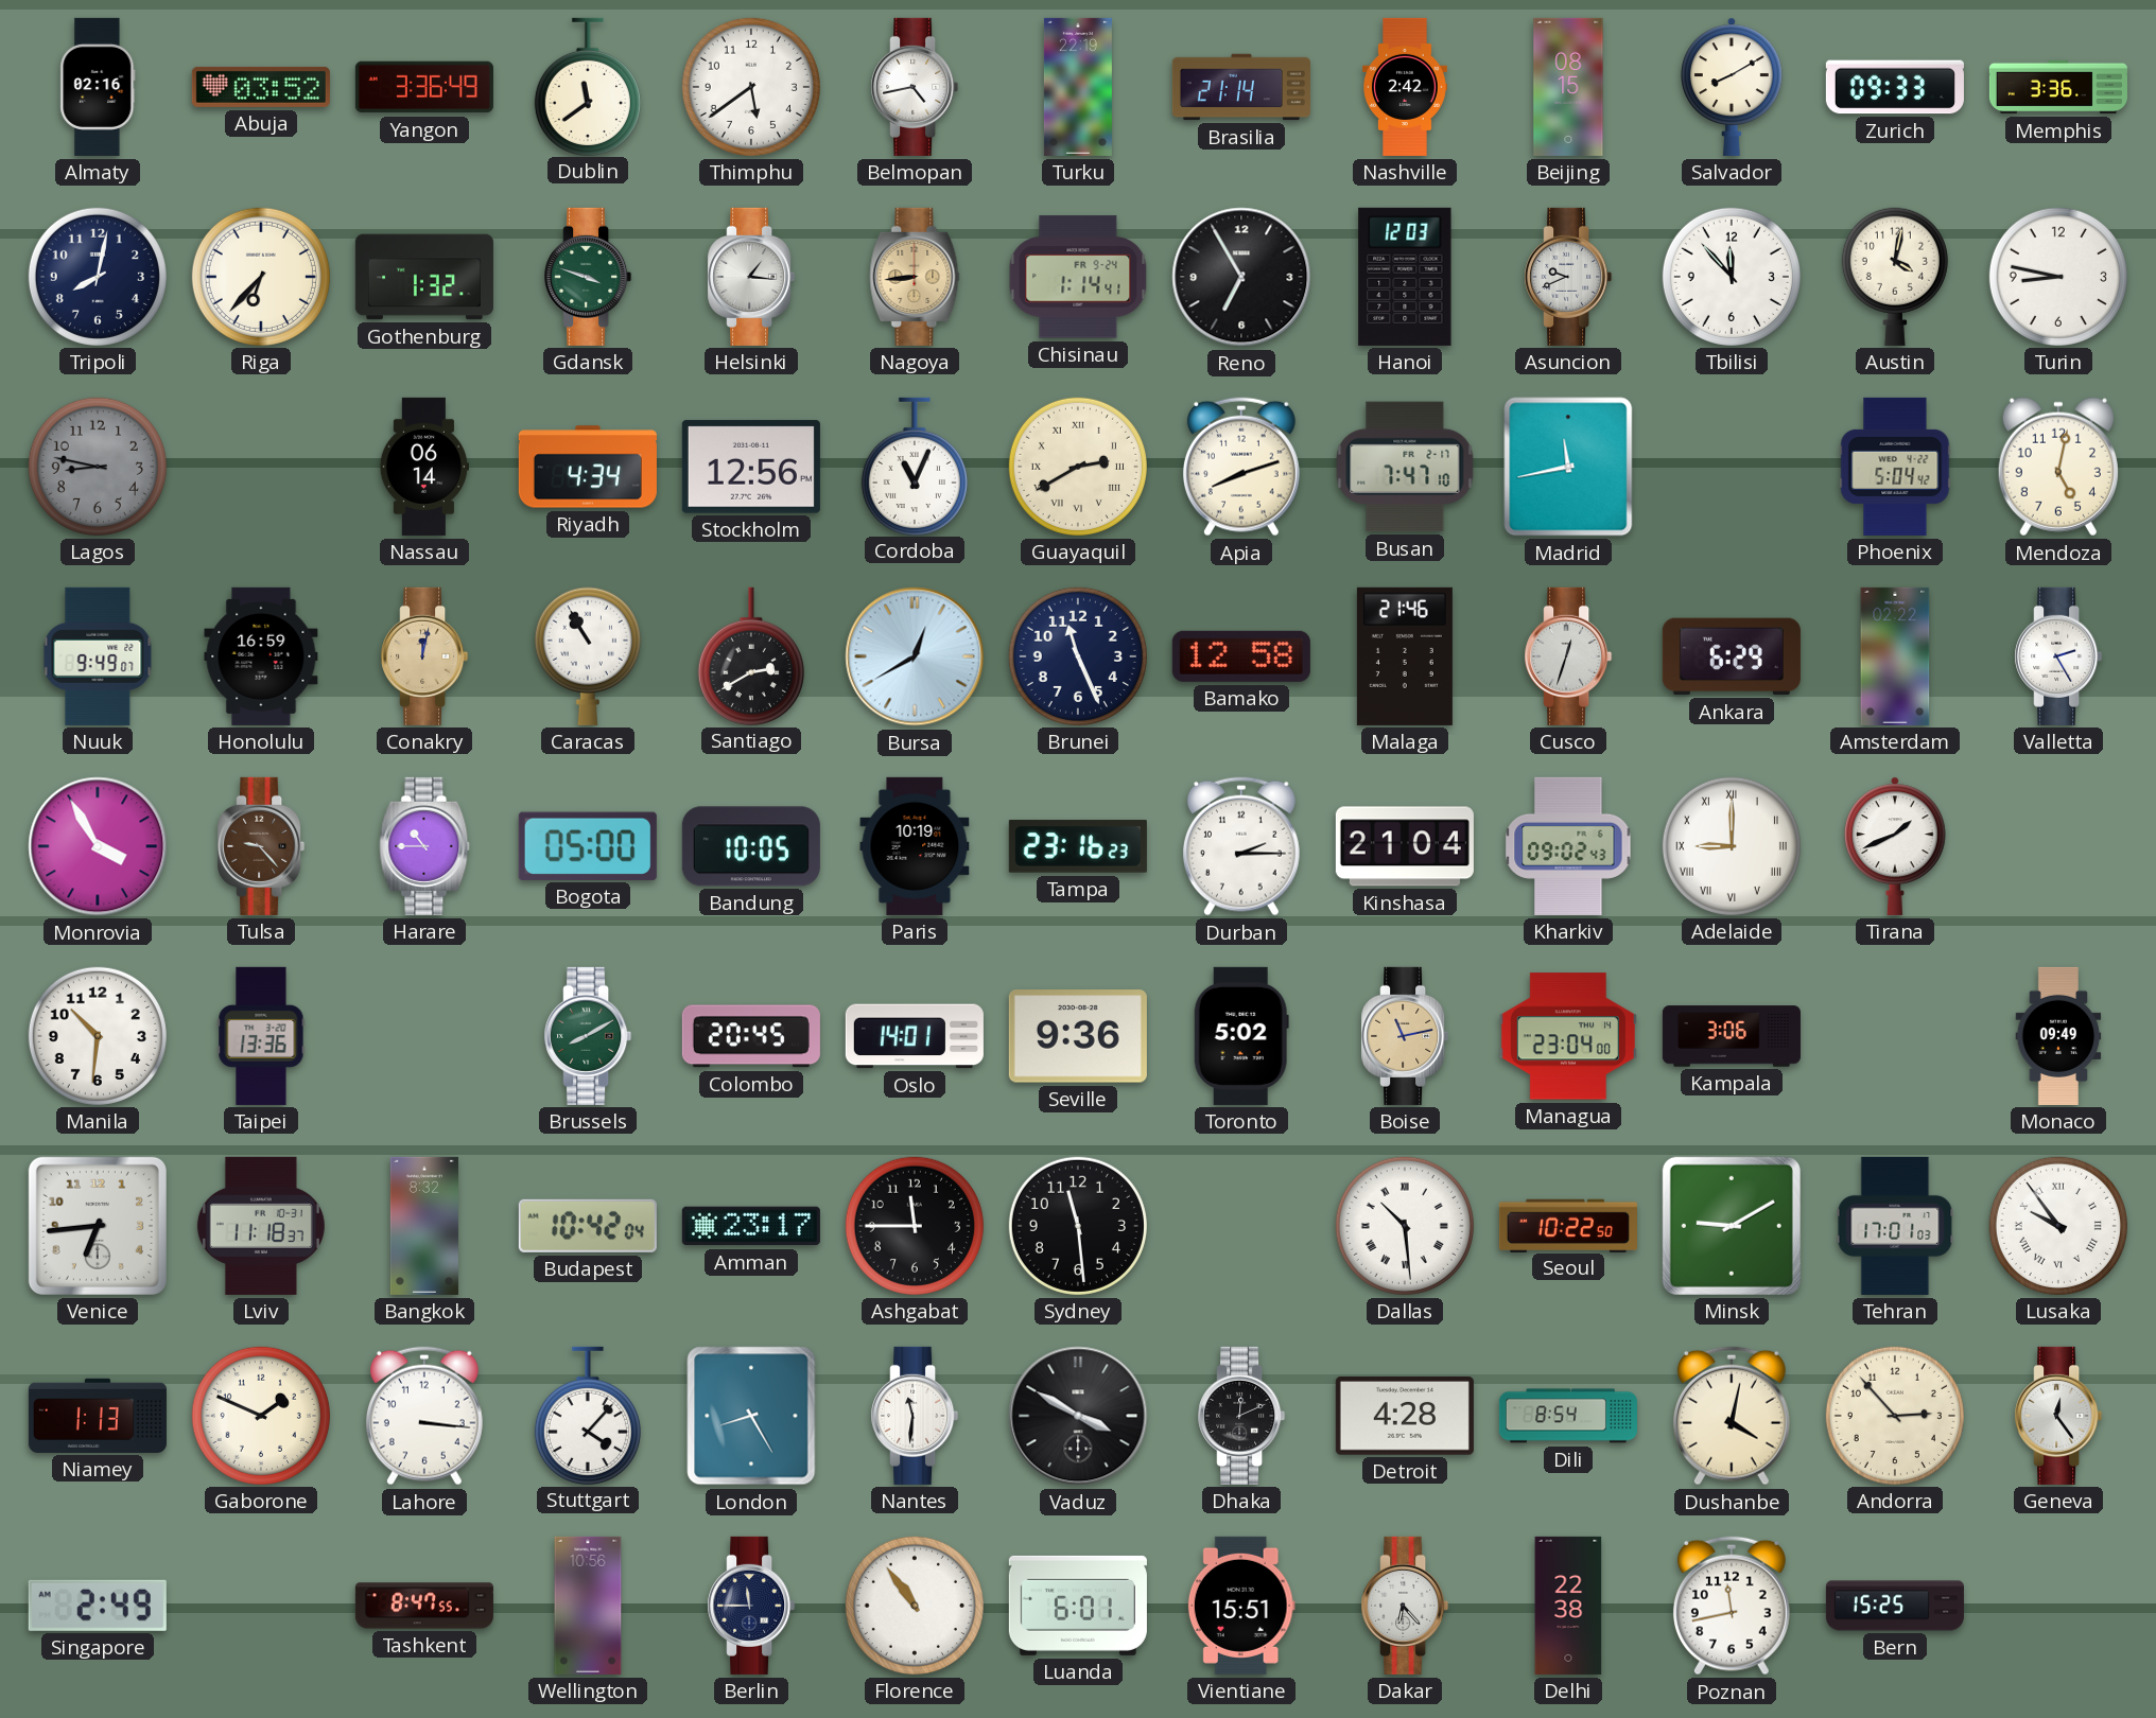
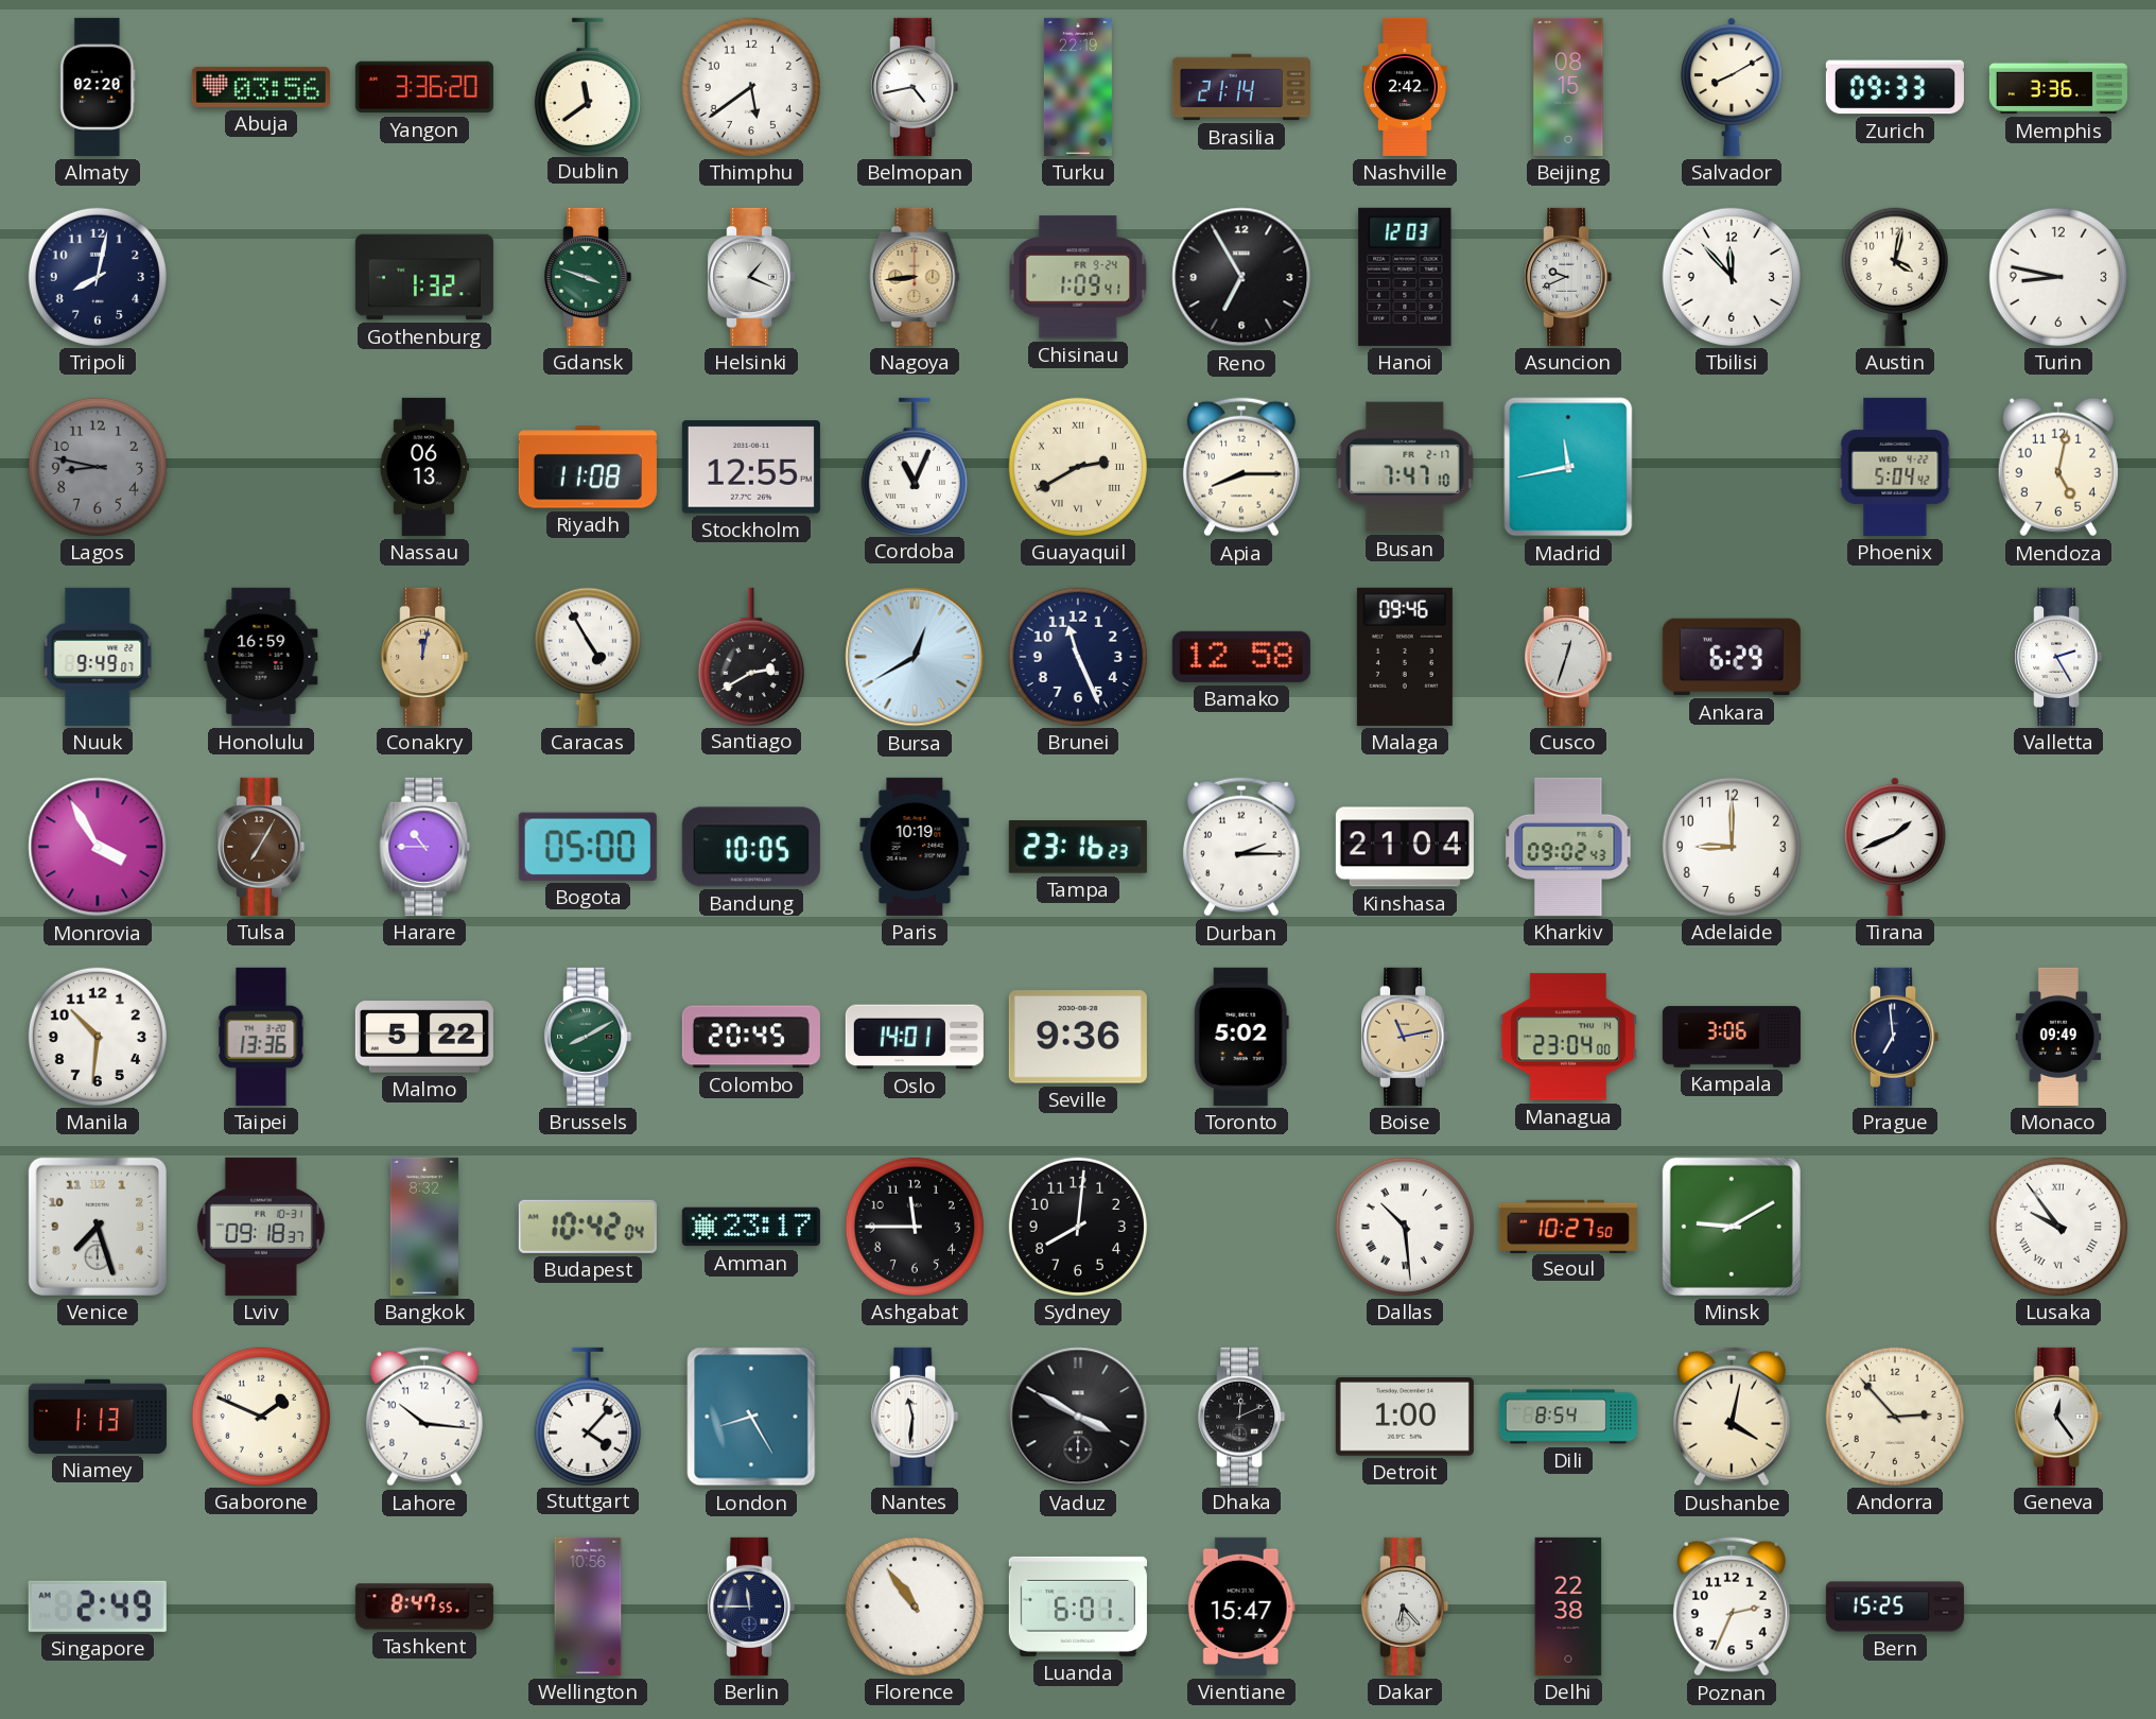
Almaty: 02:16 -> 02:20 (98, 87)
Abuja: 03:52 -> 03:56 (261, 87)
Yangon: 3:36:49 -> 3:36:20 (424, 87)
Riga: 6:37 -> none (261, 277)
Helsinki: 1:16 -> 1:19 (751, 277)
Chisinau: 1:14 -> 1:09 (1078, 277)
Nassau: 06:14 -> 06:13 (424, 467)
Riyadh: 4:34 -> 11:08 (588, 467)
Stockholm: 12:56 -> 12:55 (751, 467)
Apia: 8:12 -> 8:15 (1241, 467)
Caracas: 10:55 -> 4:55 (588, 657)
Malaga: 21:46 -> 09:46 (1405, 657)
Amsterdam: 02:22 -> none (1895, 656)
Tulsa: 9:23 -> 7:05 (261, 847)
Adelaide numerals: Roman -> Arabic (1732, 847)
Malmo: none -> 5:22 (424, 1037)
Prague: none -> 6:59 (1895, 1037)
Venice: 6:44 -> 7:27 (98, 1227)
Lviv: 11:18 -> 09:18 (261, 1227)
Sydney: 11:29 -> 8:01 (1078, 1227)
Seoul: 10:22 -> 10:27 (1568, 1226)
Tehran: 17:01 -> none (1895, 1226)
Lahore: 3:16 -> 10:16 (424, 1417)
Detroit: 4:28 -> 1:00 (1405, 1418)
Vientiane: 15:51 -> 15:47 (1241, 1607)
Poznan: 11:43 -> 2:34 (1732, 1607)
